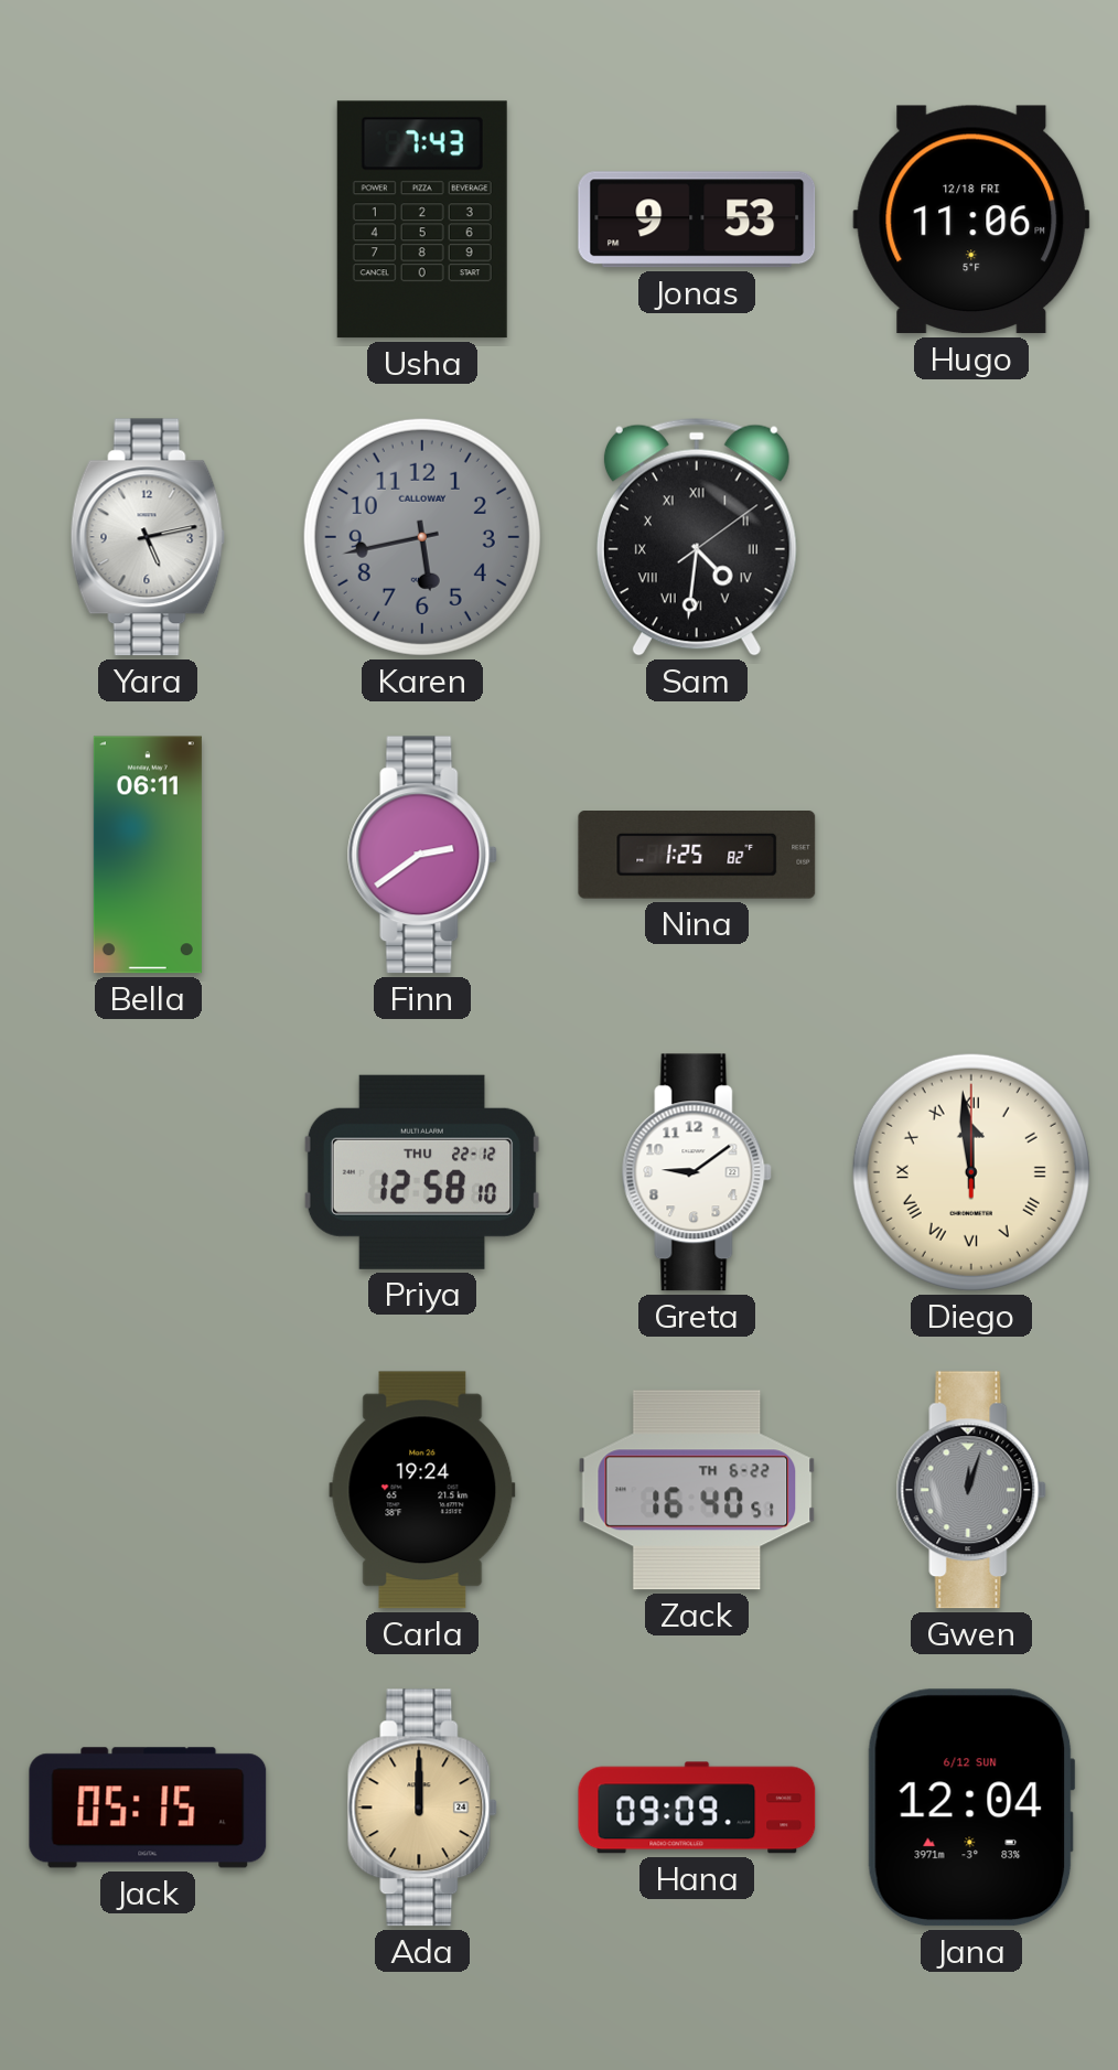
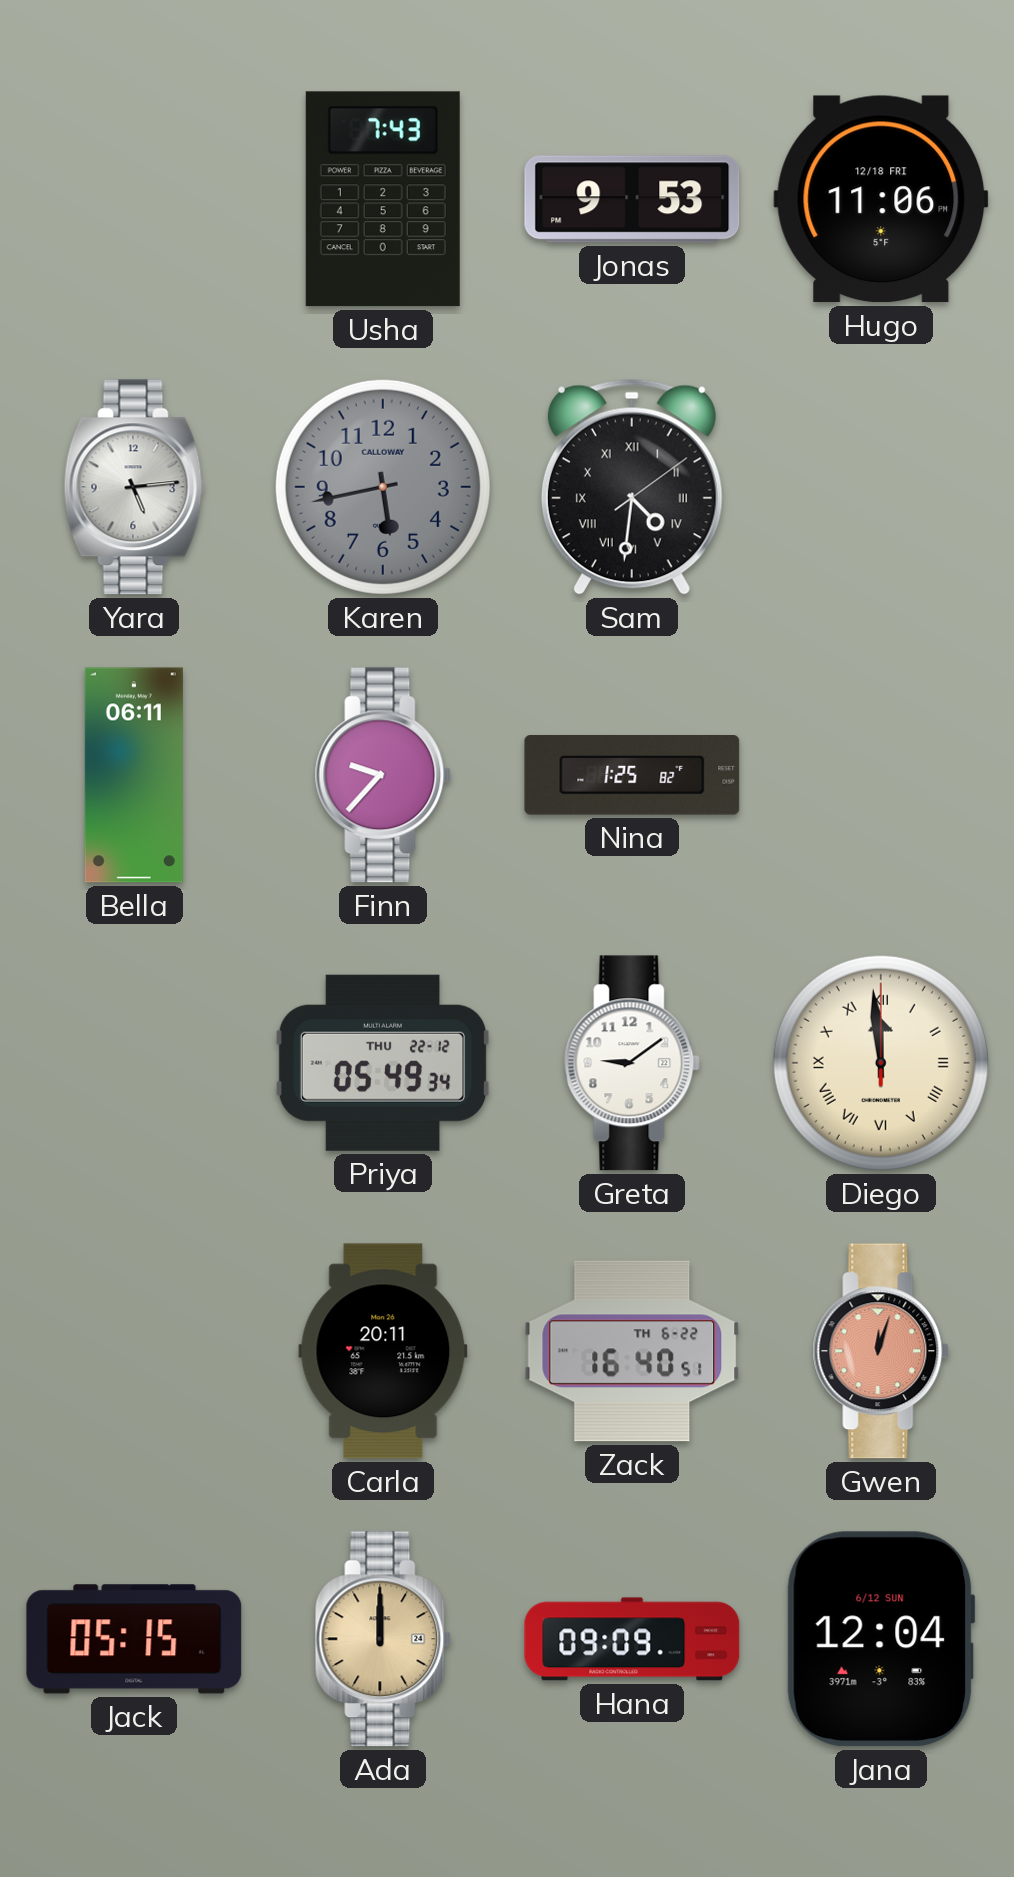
Yara: 5:13 -> 5:14 (134, 487)
Finn: 2:39 -> 9:37 (383, 775)
Priya: 12:58 -> 05:49 (383, 1063)
Carla: 19:24 -> 20:11 (383, 1351)
Gwen dial: grey -> salmon (881, 1351)
